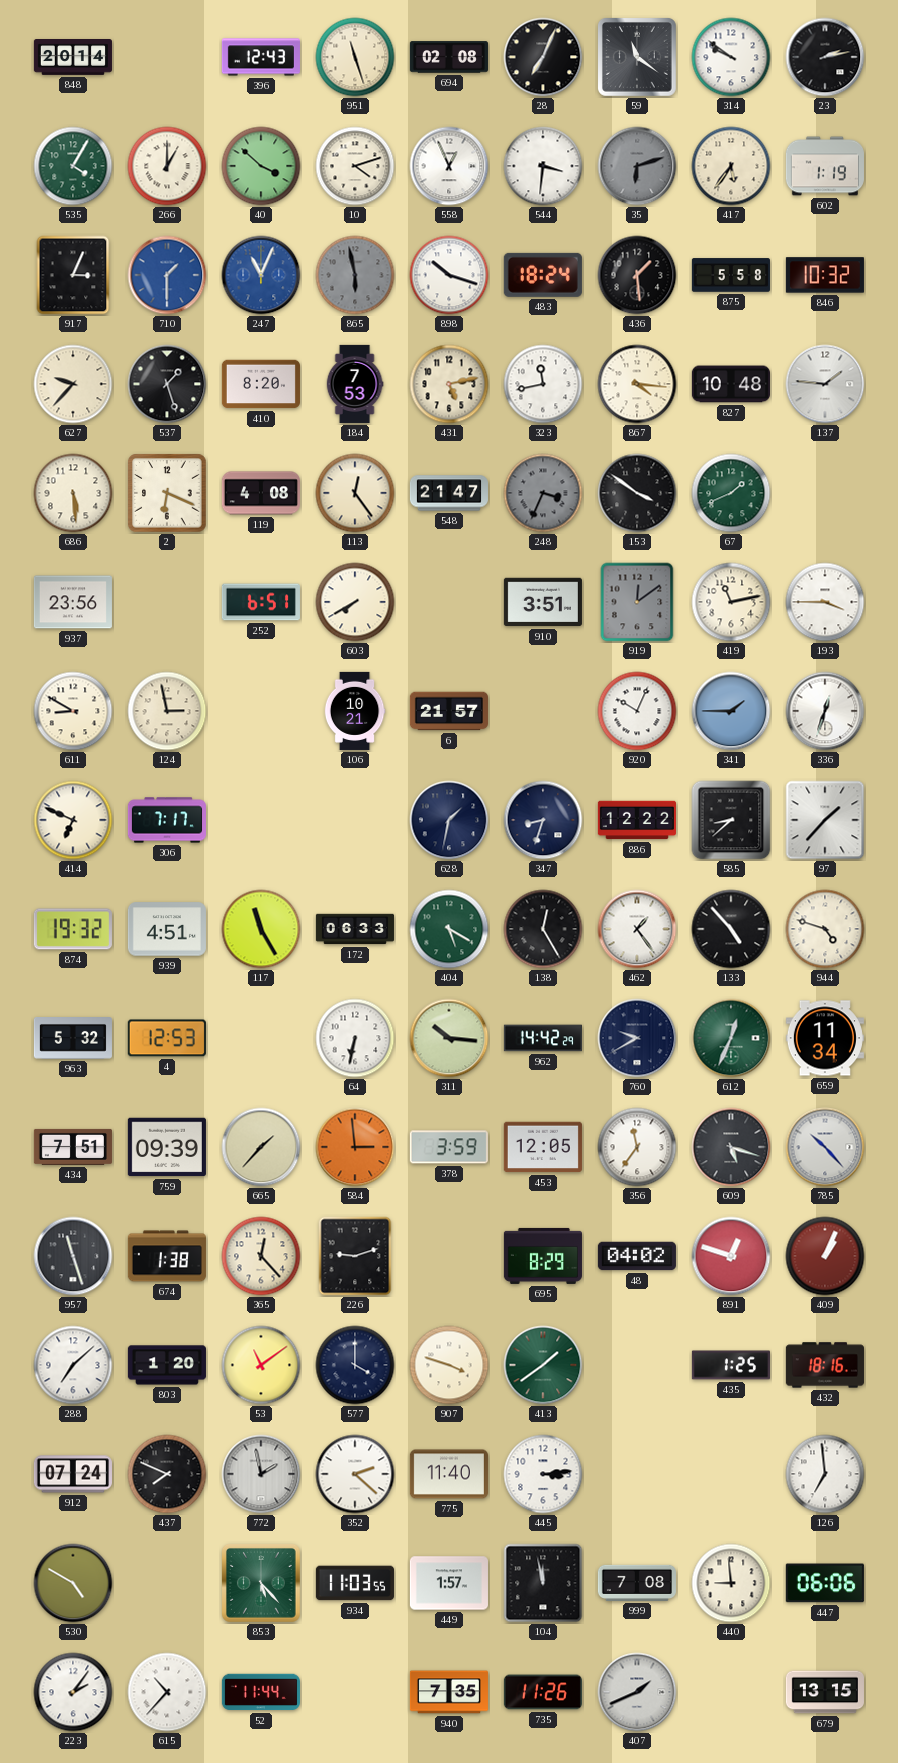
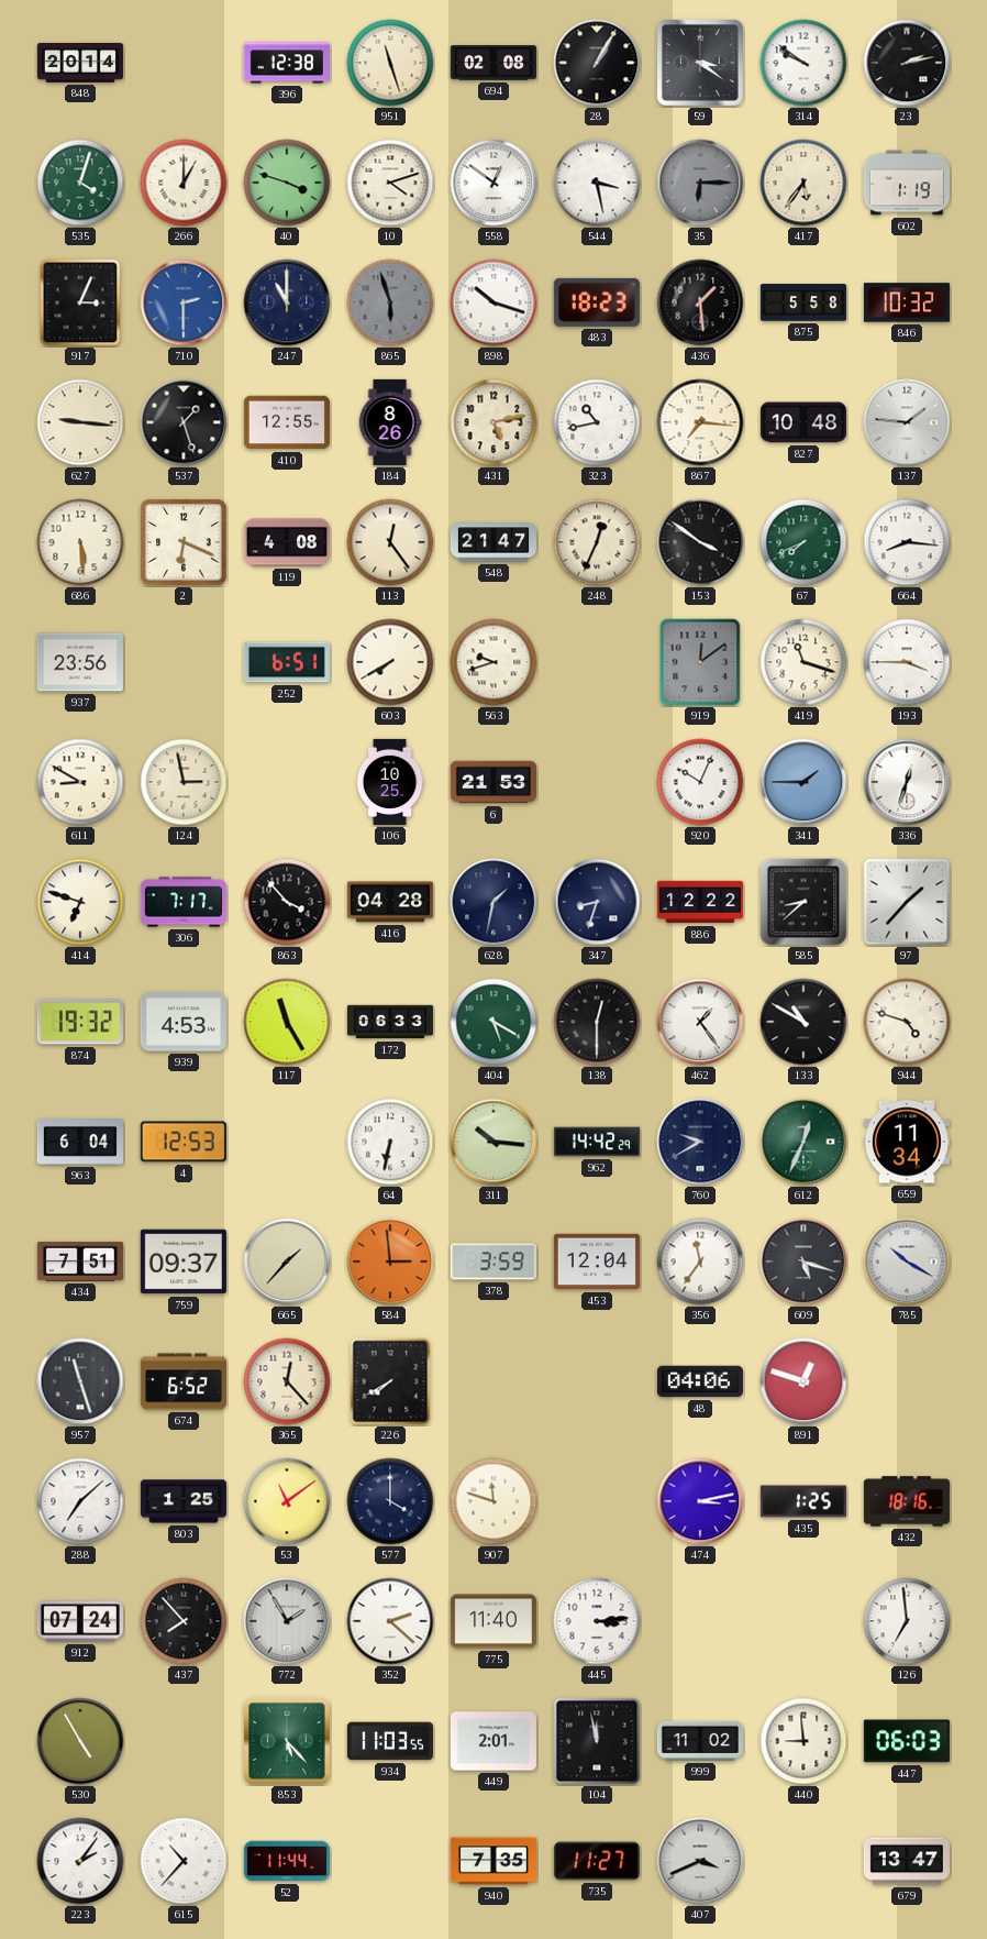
396: 12:43 -> 12:38 (287, 63)
28: 7:04 -> 1:05 (597, 63)
59: 11:21 -> 3:21 (700, 63)
535: 4:05 -> 4:03 (80, 183)
40: 3:52 -> 3:48 (287, 183)
558: 12:56 -> 12:51 (493, 183)
544: 3:31 -> 3:28 (597, 183)
35: 6:12 -> 6:15 (700, 183)
710: 1:30 -> 2:30 (184, 302)
247: 11:04 -> 11:00 (287, 302)
247 dial: blue -> navy (287, 302)
865: 5:58 -> 5:57 (390, 302)
483: 18:24 -> 18:23 (597, 302)
627: 9:37 -> 9:16 (80, 422)
410: 8:20 -> 12:55 (287, 422)
184: 7:53 -> 8:26 (390, 422)
323: 11:43 -> 10:43 (597, 422)
867: 4:16 -> 7:16 (700, 422)
248: 3:34 -> 12:34 (597, 542)
248 dial: grey -> cream (597, 542)
67: 1:41 -> 7:41 (803, 542)
664: none -> 8:16 (907, 542)
563: none -> 9:42 (493, 662)
910: 3:51 -> none (543, 602)
419: 11:13 -> 11:18 (803, 662)
106: 10:21 -> 10:25 (390, 782)
6: 21:57 -> 21:53 (493, 782)
414: 6:49 -> 6:48 (80, 902)
863: none -> 3:53 (287, 902)
416: none -> 04:28 (390, 902)
939: 4:51 -> 4:53 (184, 1022)
138: 12:25 -> 12:30 (597, 1022)
133: 4:53 -> 10:50 (803, 1022)
963: 5:32 -> 6:04 (80, 1143)
759: 09:39 -> 09:37 (184, 1262)
453: 12:05 -> 12:04 (597, 1262)
785: 10:23 -> 10:20 (907, 1262)
674: 1:38 -> 6:52 (184, 1381)
226: 9:12 -> 7:40 (390, 1381)
695: 8:29 -> none (543, 1256)
48: 04:02 -> 04:06 (700, 1381)
409: 1:04 -> none (825, 1256)
803: 1:20 -> 1:25 (184, 1501)
907: 3:48 -> 11:48 (493, 1501)
413: 1:39 -> none (543, 1365)
474: none -> 3:13 (700, 1501)
437: 7:49 -> 7:53 (184, 1621)
772: 1:58 -> 1:55 (287, 1621)
530: 4:50 -> 4:55 (80, 1741)
449: 1:57 -> 2:01 (493, 1741)
999: 7:08 -> 11:02 (700, 1741)
447: 06:06 -> 06:03 (907, 1741)
735: 11:26 -> 11:27 (597, 1861)
407: 1:41 -> 3:41 (700, 1861)
679: 13:15 -> 13:47 (907, 1861)
